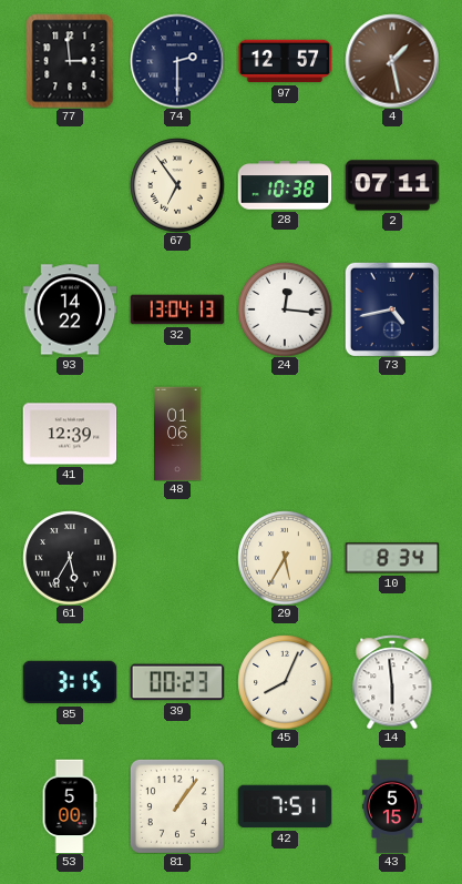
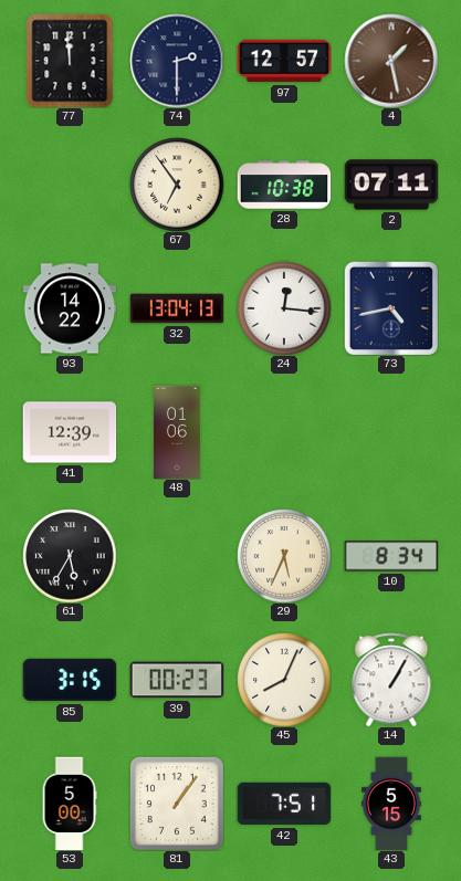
77: 2:59 -> 11:59 (70, 61)
29: 5:35 -> 5:34 (284, 556)
14: 5:59 -> 1:05 (391, 680)
